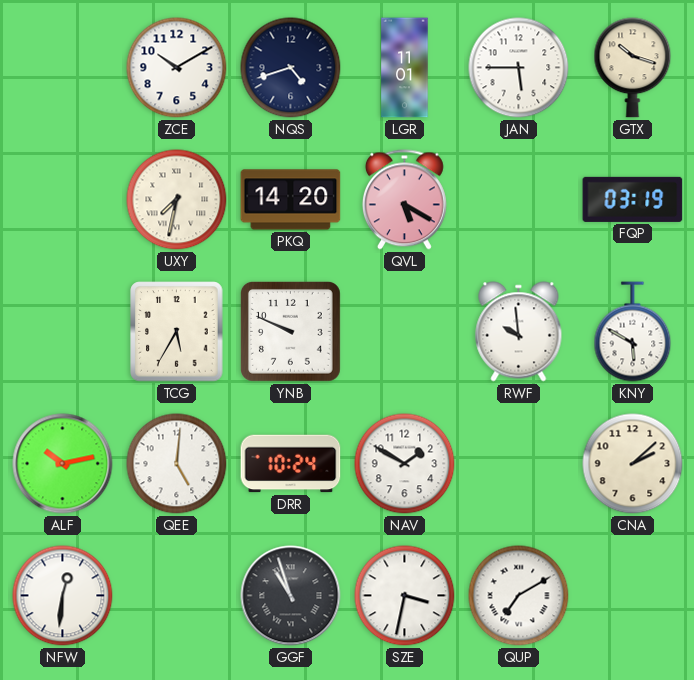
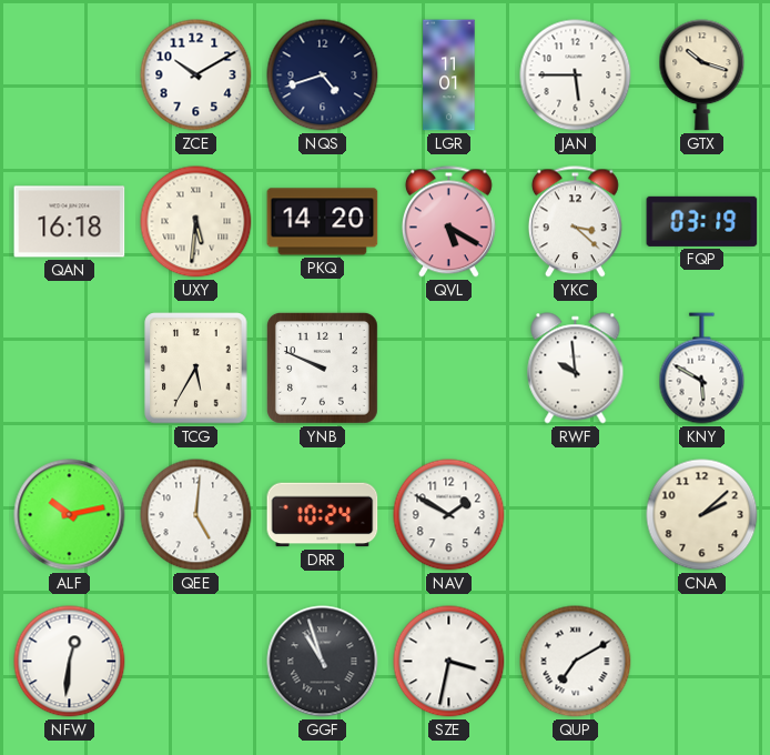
QAN: none -> 16:18 (70, 222)
UXY: 7:32 -> 5:31 (196, 222)
YKC: none -> 3:22 (575, 222)
